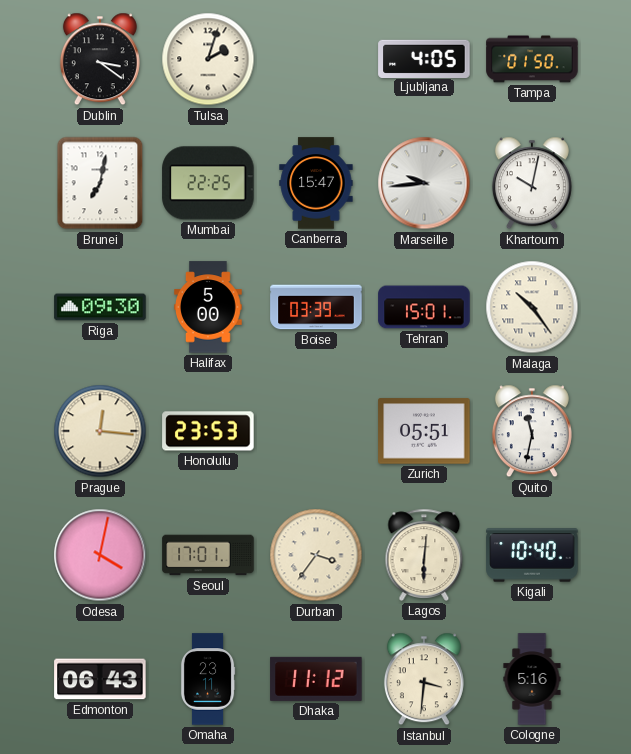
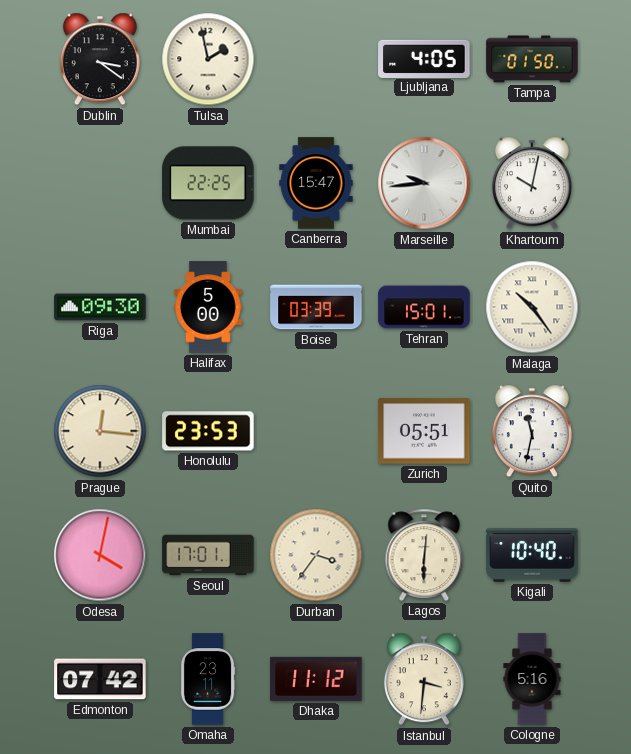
Tulsa: 2:03 -> 1:58 (208, 59)
Brunei: 7:02 -> none (100, 183)
Edmonton: 06:43 -> 07:42 (100, 679)
